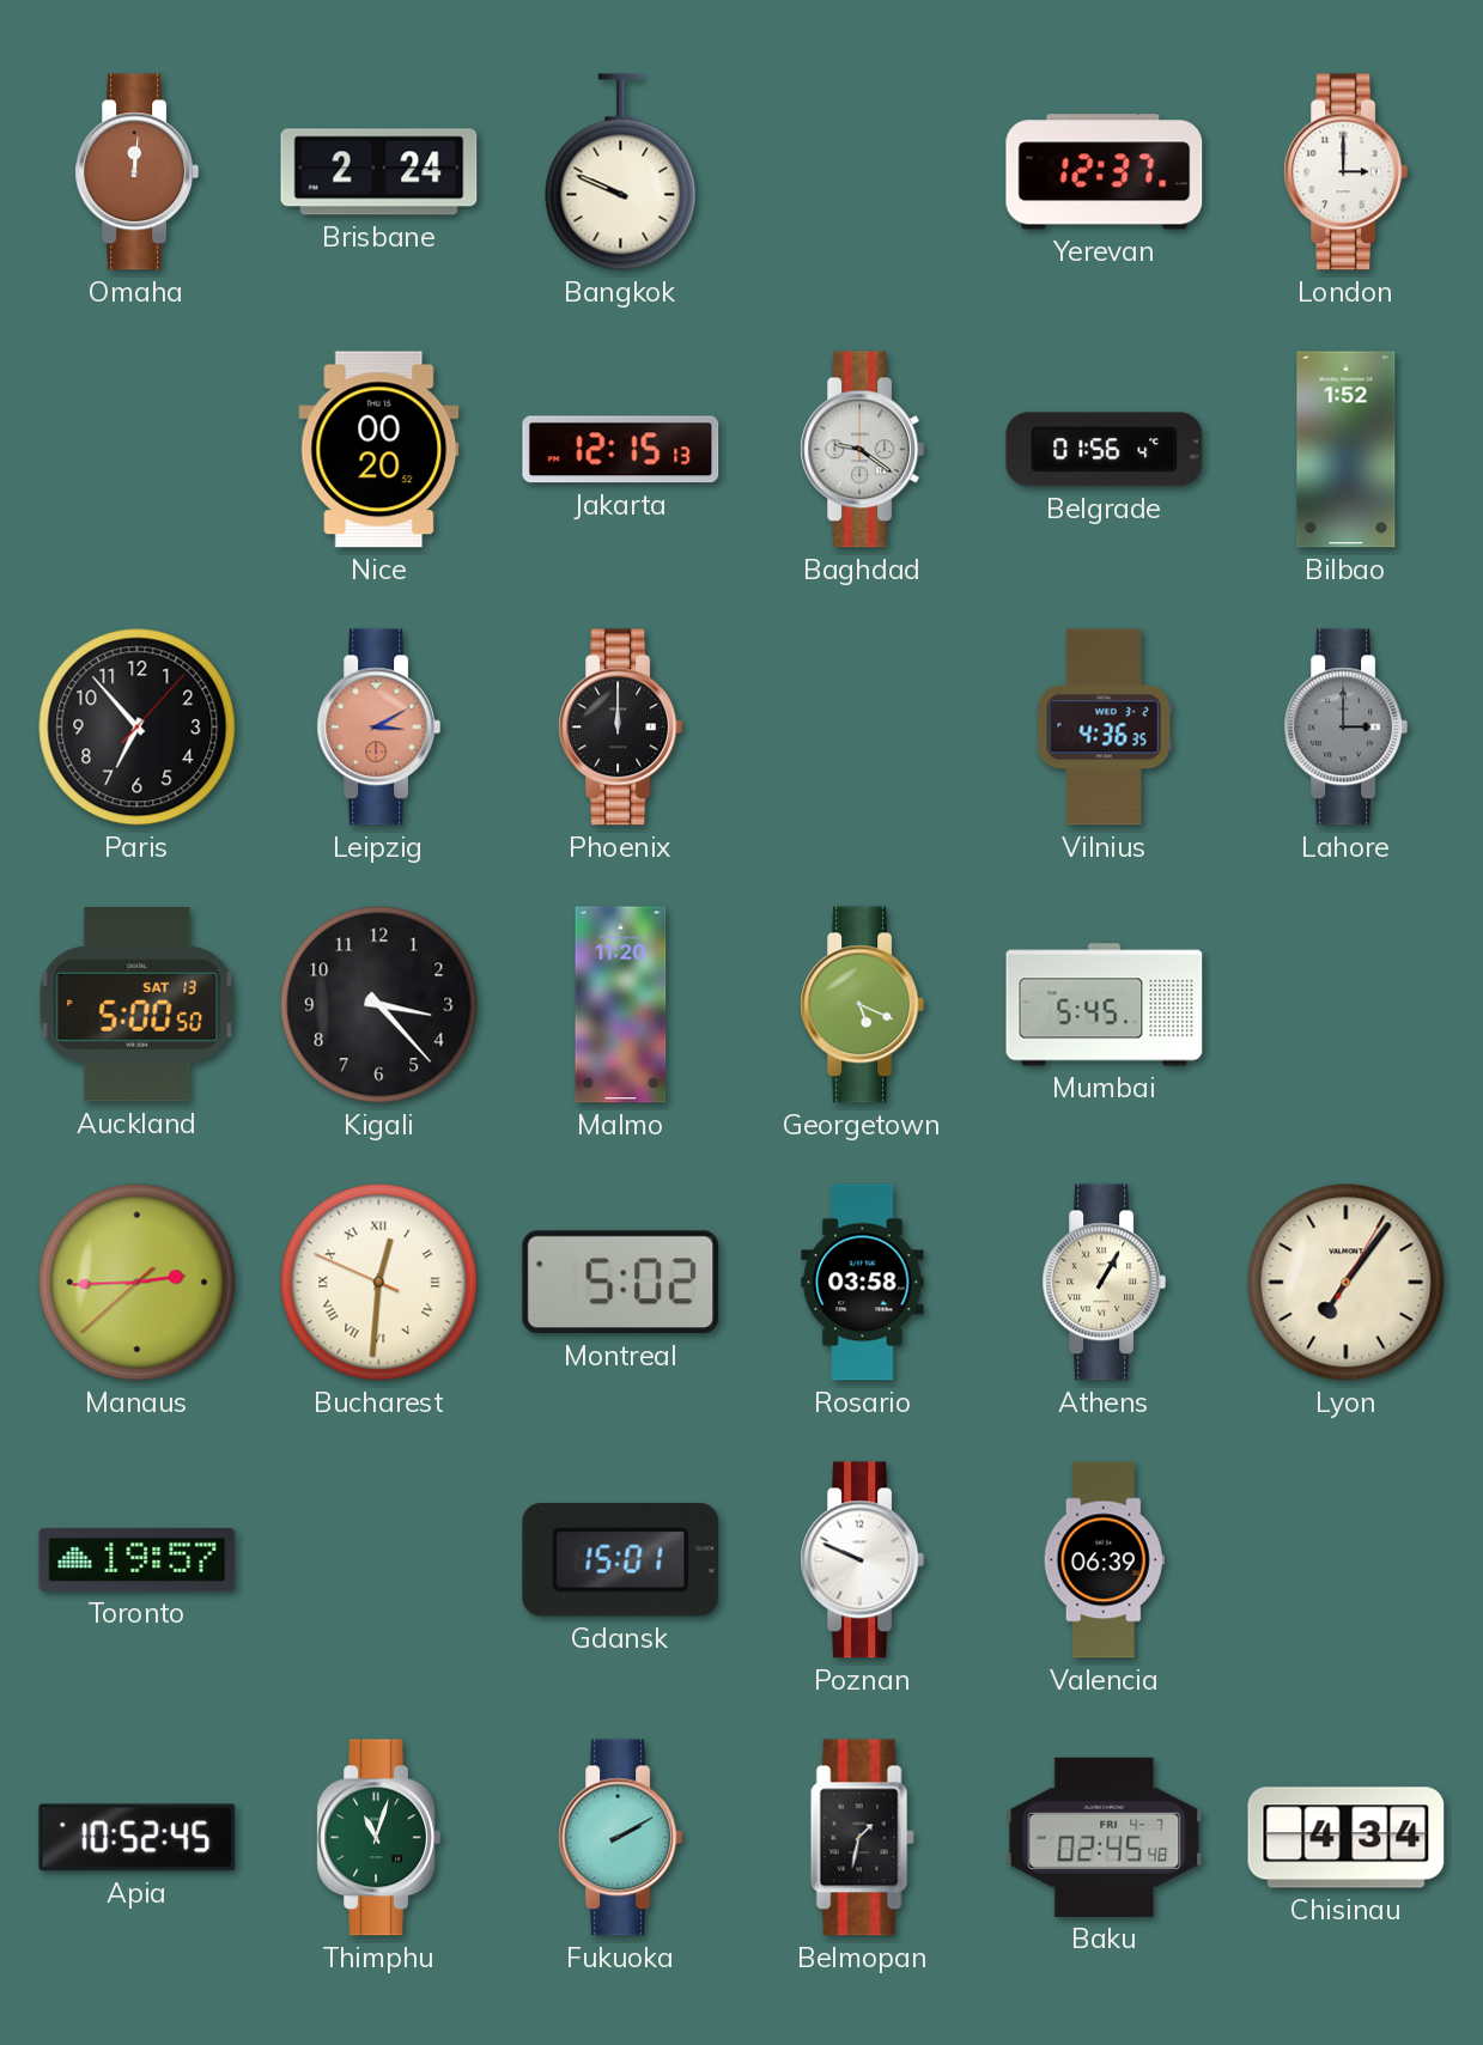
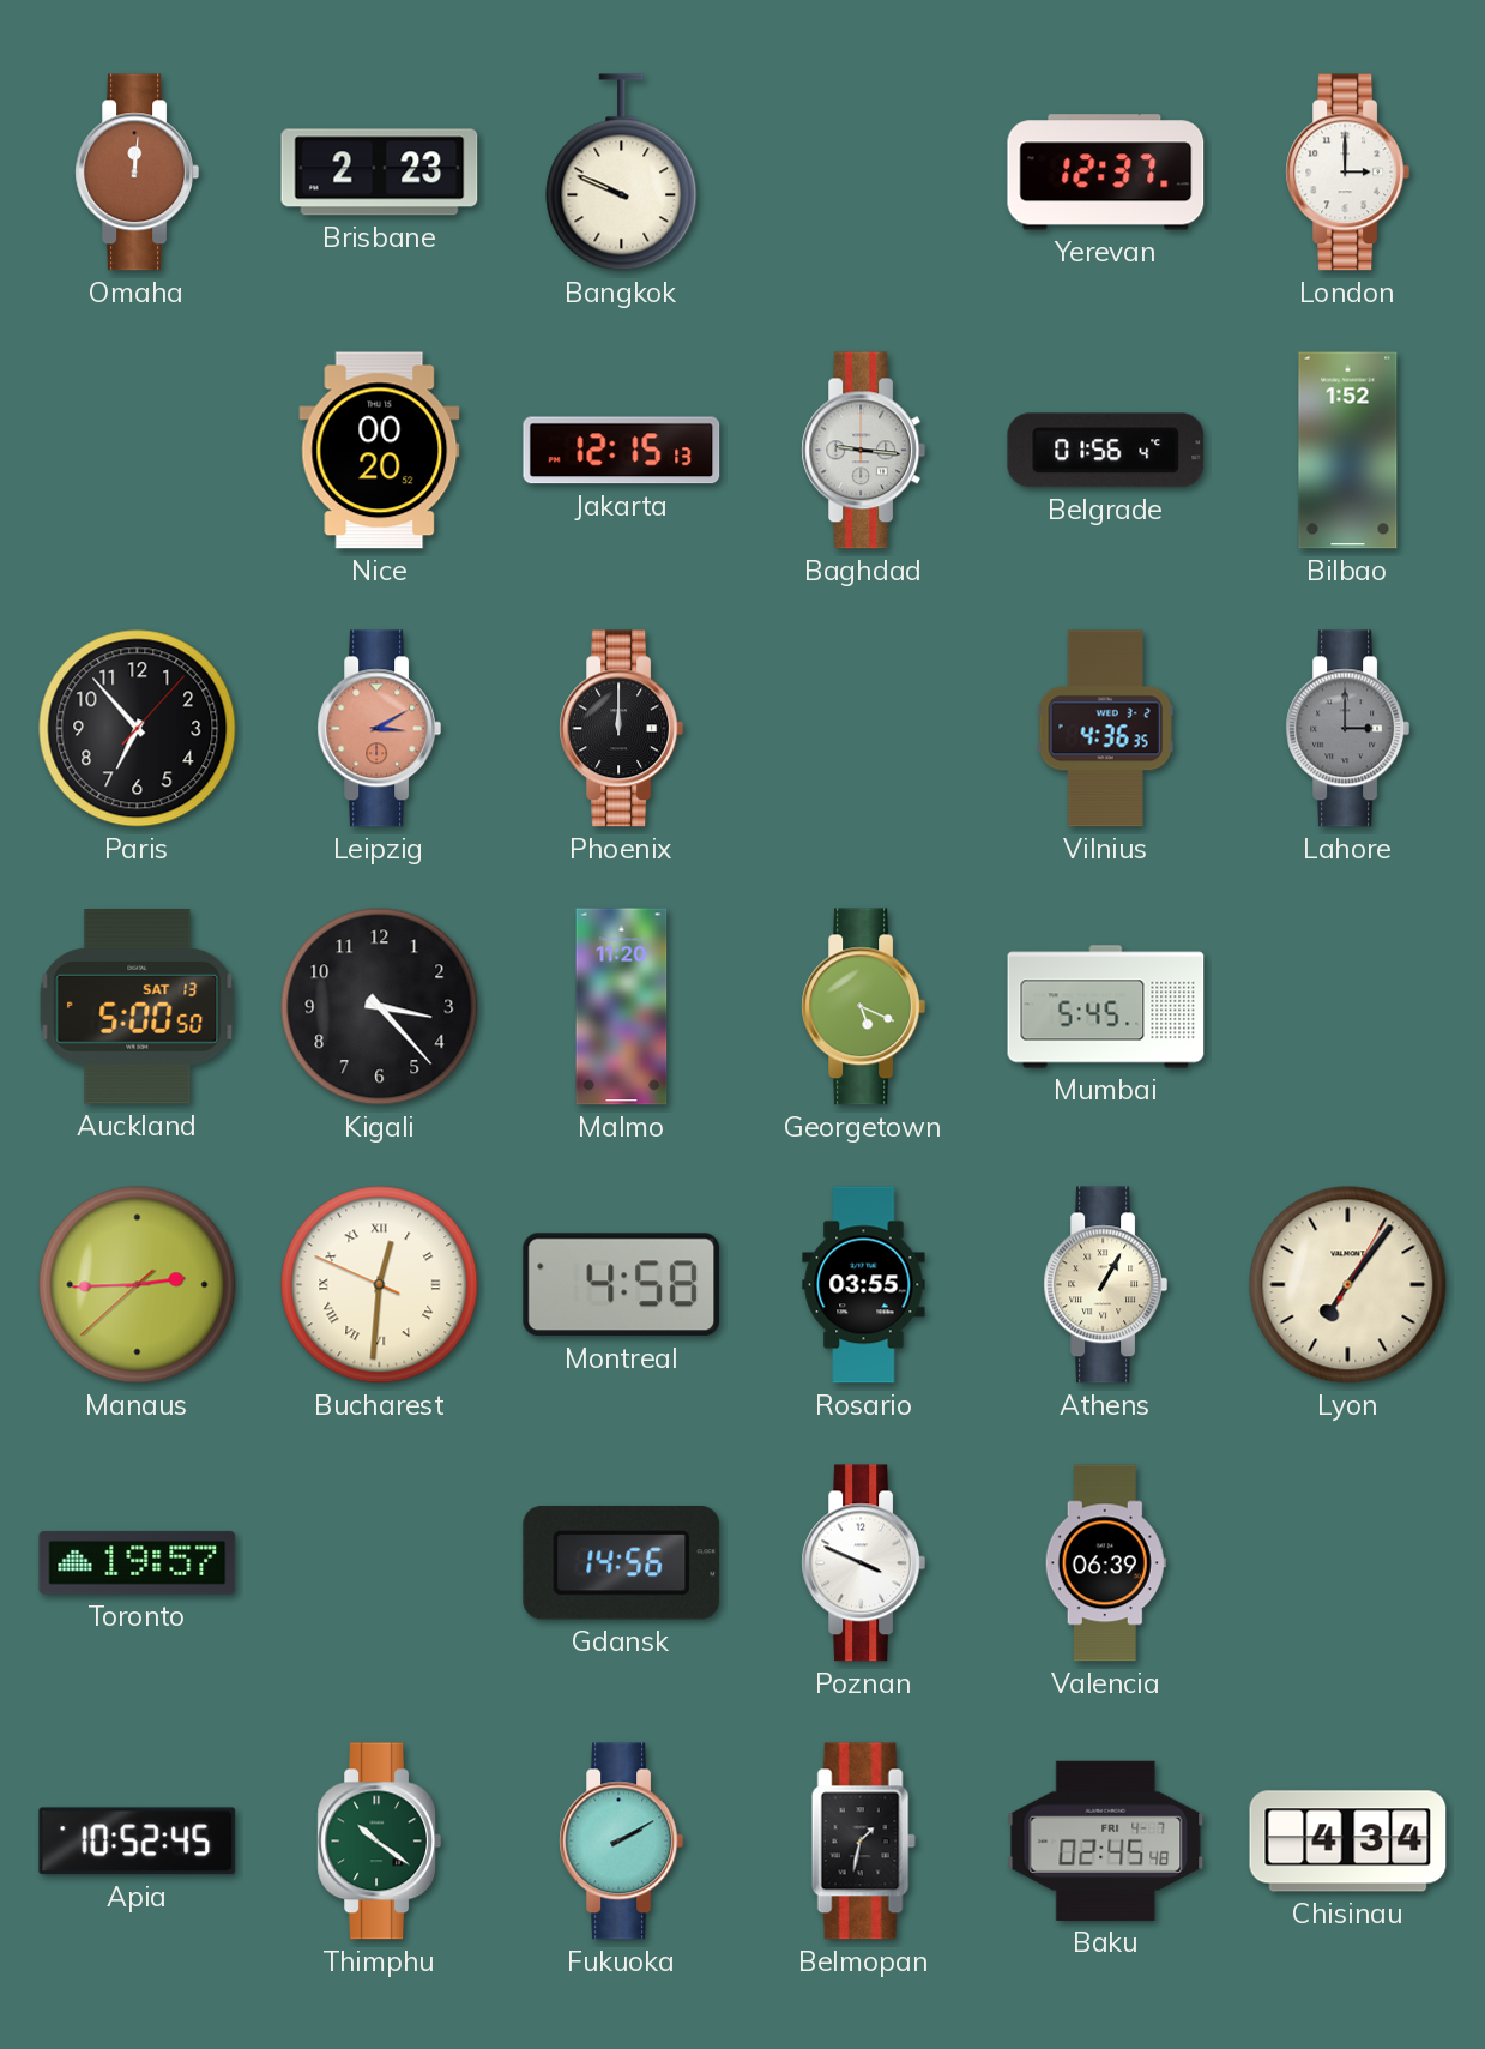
Brisbane: 2:24 -> 2:23 (380, 173)
Baghdad: 9:21 -> 9:16 (863, 451)
Montreal: 5:02 -> 4:58 (622, 1285)
Rosario: 03:58 -> 03:55 (864, 1285)
Gdansk: 15:01 -> 14:56 (622, 1563)
Poznan: 9:49 -> 3:49 (863, 1563)
Thimphu: 11:03 -> 10:21 (379, 1842)
